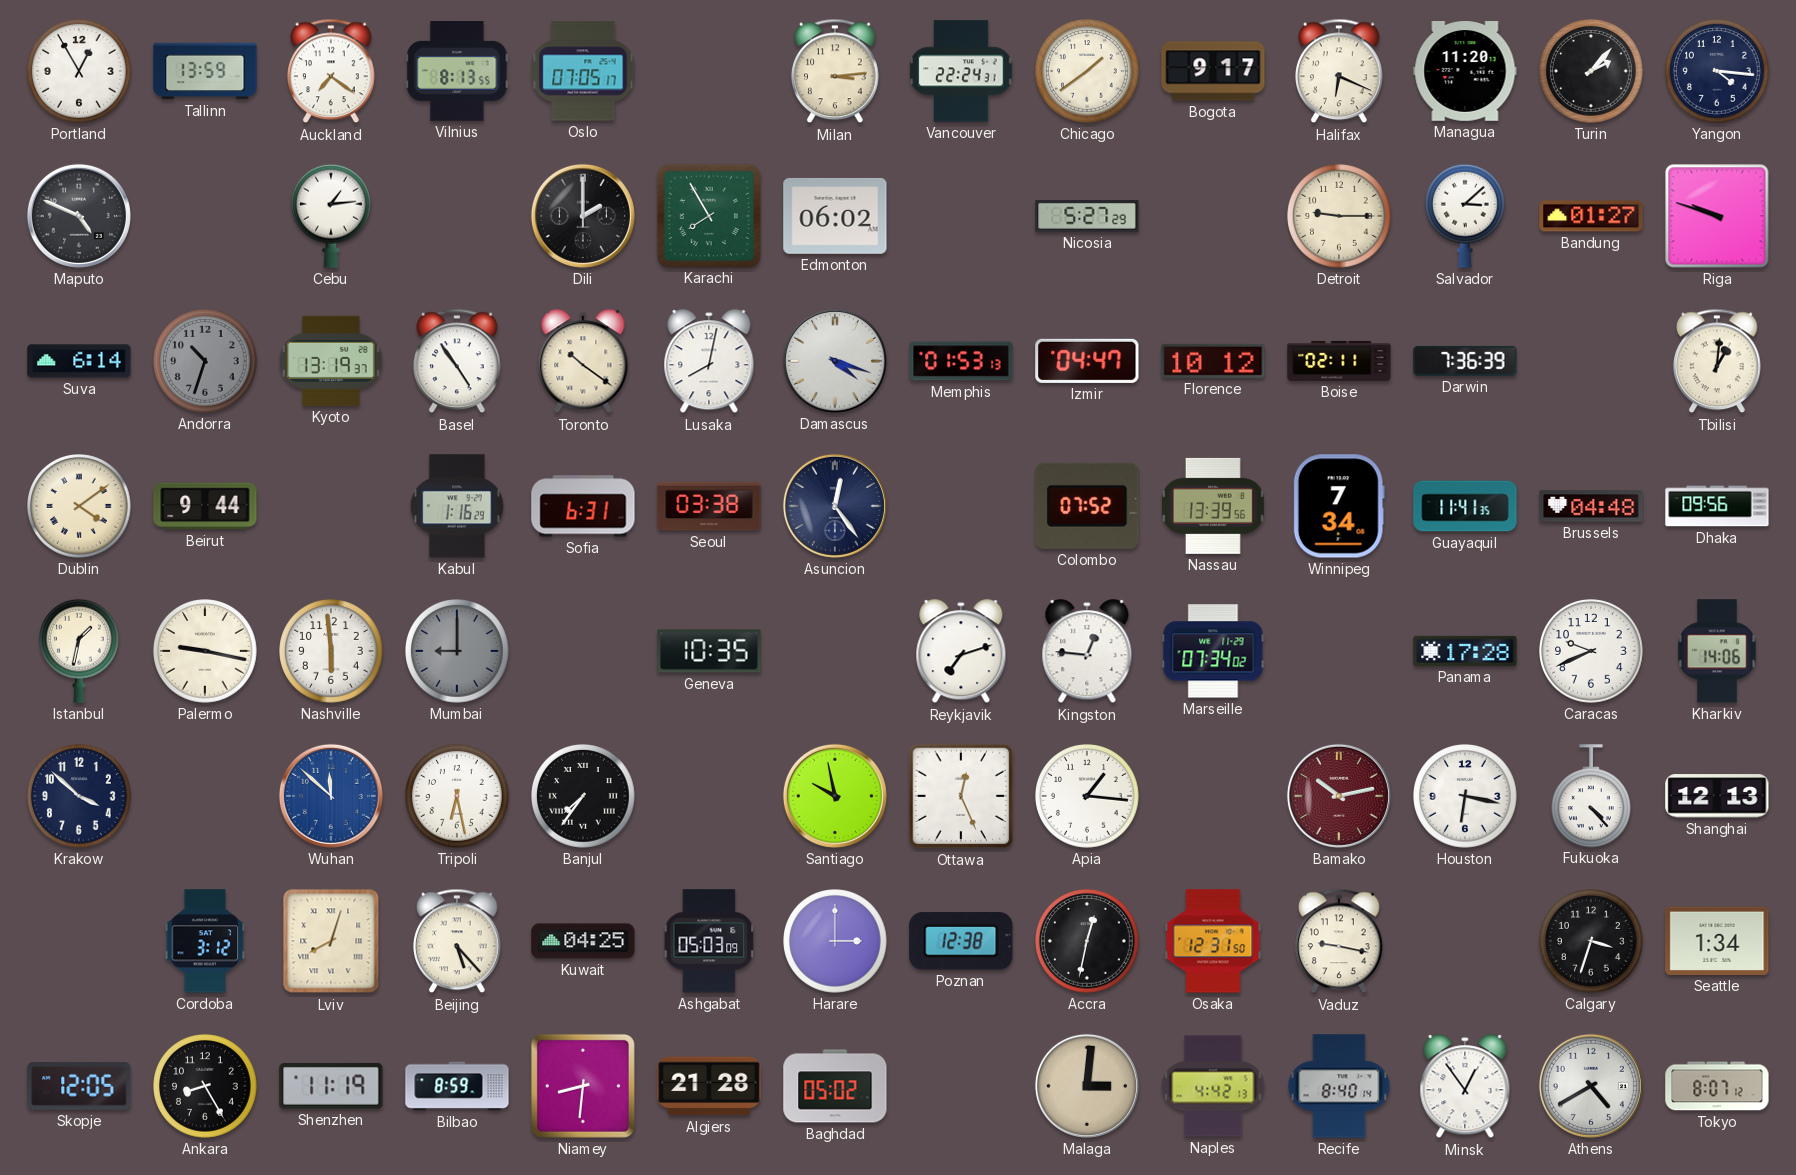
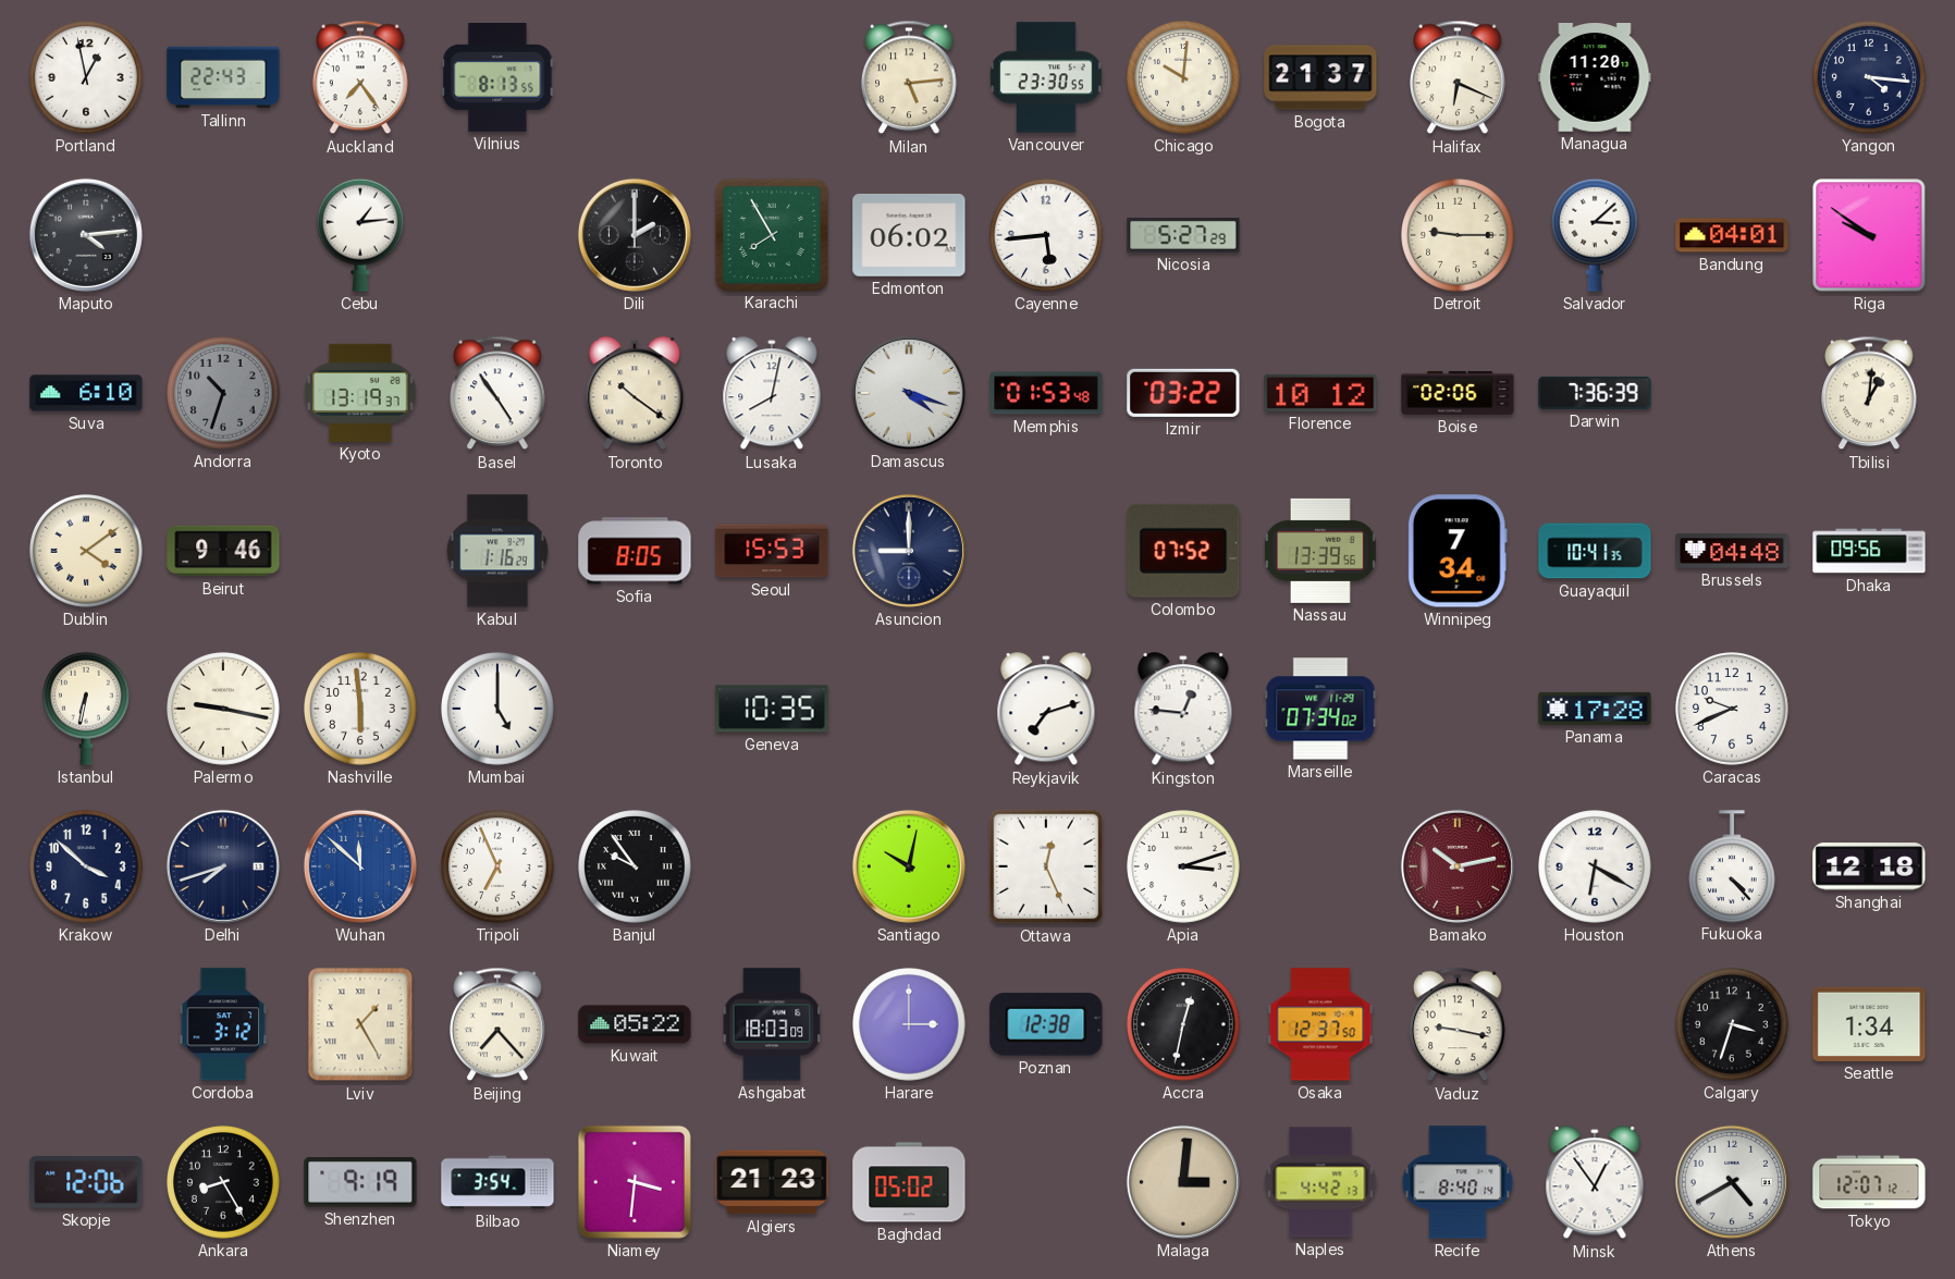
Portland: 12:55 -> 12:58 (86, 77)
Tallinn: 13:59 -> 22:43 (223, 77)
Auckland: 7:21 -> 7:24 (360, 77)
Oslo: 07:05 -> none (583, 71)
Milan: 3:14 -> 5:14 (909, 77)
Vancouver: 22:24 -> 23:30 (1046, 77)
Chicago: 1:39 -> 10:01 (1183, 77)
Bogota: 9:17 -> 21:37 (1320, 77)
Turin: 2:07 -> none (1591, 71)
Maputo: 4:49 -> 4:14 (86, 235)
Cayenne: none -> 5:44 (1046, 235)
Bandung: 01:27 -> 04:01 (1732, 235)
Riga: 9:48 -> 9:51 (1869, 235)
Suva: 6:14 -> 6:10 (86, 393)
Memphis: 01:53:13 -> 01:53:48 (1046, 393)
Izmir: 04:47 -> 03:22 (1183, 393)
Boise: 02:11 -> 02:06 (1458, 393)
Beirut: 9:44 -> 9:46 (223, 551)
Sofia: 6:31 -> 8:05 (635, 551)
Seoul: 03:38 -> 15:53 (772, 551)
Asuncion: 12:24 -> 9:00 (909, 551)
Guayaquil: 11:41 -> 10:41 (1595, 551)
Istanbul: 1:32 -> 6:32 (87, 709)
Mumbai: 9:00 -> 5:00 (497, 709)
Mumbai dial: grey -> white (497, 709)
Kharkiv: 14:06 -> none (1717, 651)
Delhi: none -> 7:42 (223, 866)
Tripoli: 6:28 -> 6:56 (497, 866)
Banjul: 7:36 -> 9:54 (635, 866)
Santiago: 9:58 -> 10:02 (909, 866)
Apia: 1:16 -> 3:12 (1183, 866)
Houston: 6:17 -> 6:20 (1595, 866)
Shanghai: 12:13 -> 12:18 (1869, 866)
Lviv: 8:03 -> 1:25 (360, 1024)
Beijing: 5:23 -> 7:23 (497, 1024)
Kuwait: 04:25 -> 05:22 (635, 1024)
Ashgabat: 05:03 -> 18:03 (772, 1024)
Osaka: 12:31 -> 12:37 (1320, 1024)
Skopje: 12:05 -> 12:06 (86, 1183)
Shenzhen: 11:19 -> 9:19 (360, 1183)
Bilbao: 8:59 -> 3:54 (497, 1182)
Niamey: 8:31 -> 3:31 (635, 1182)
Algiers: 21:28 -> 21:23 (772, 1182)
Tokyo: 8:07 -> 12:07 (1869, 1182)
